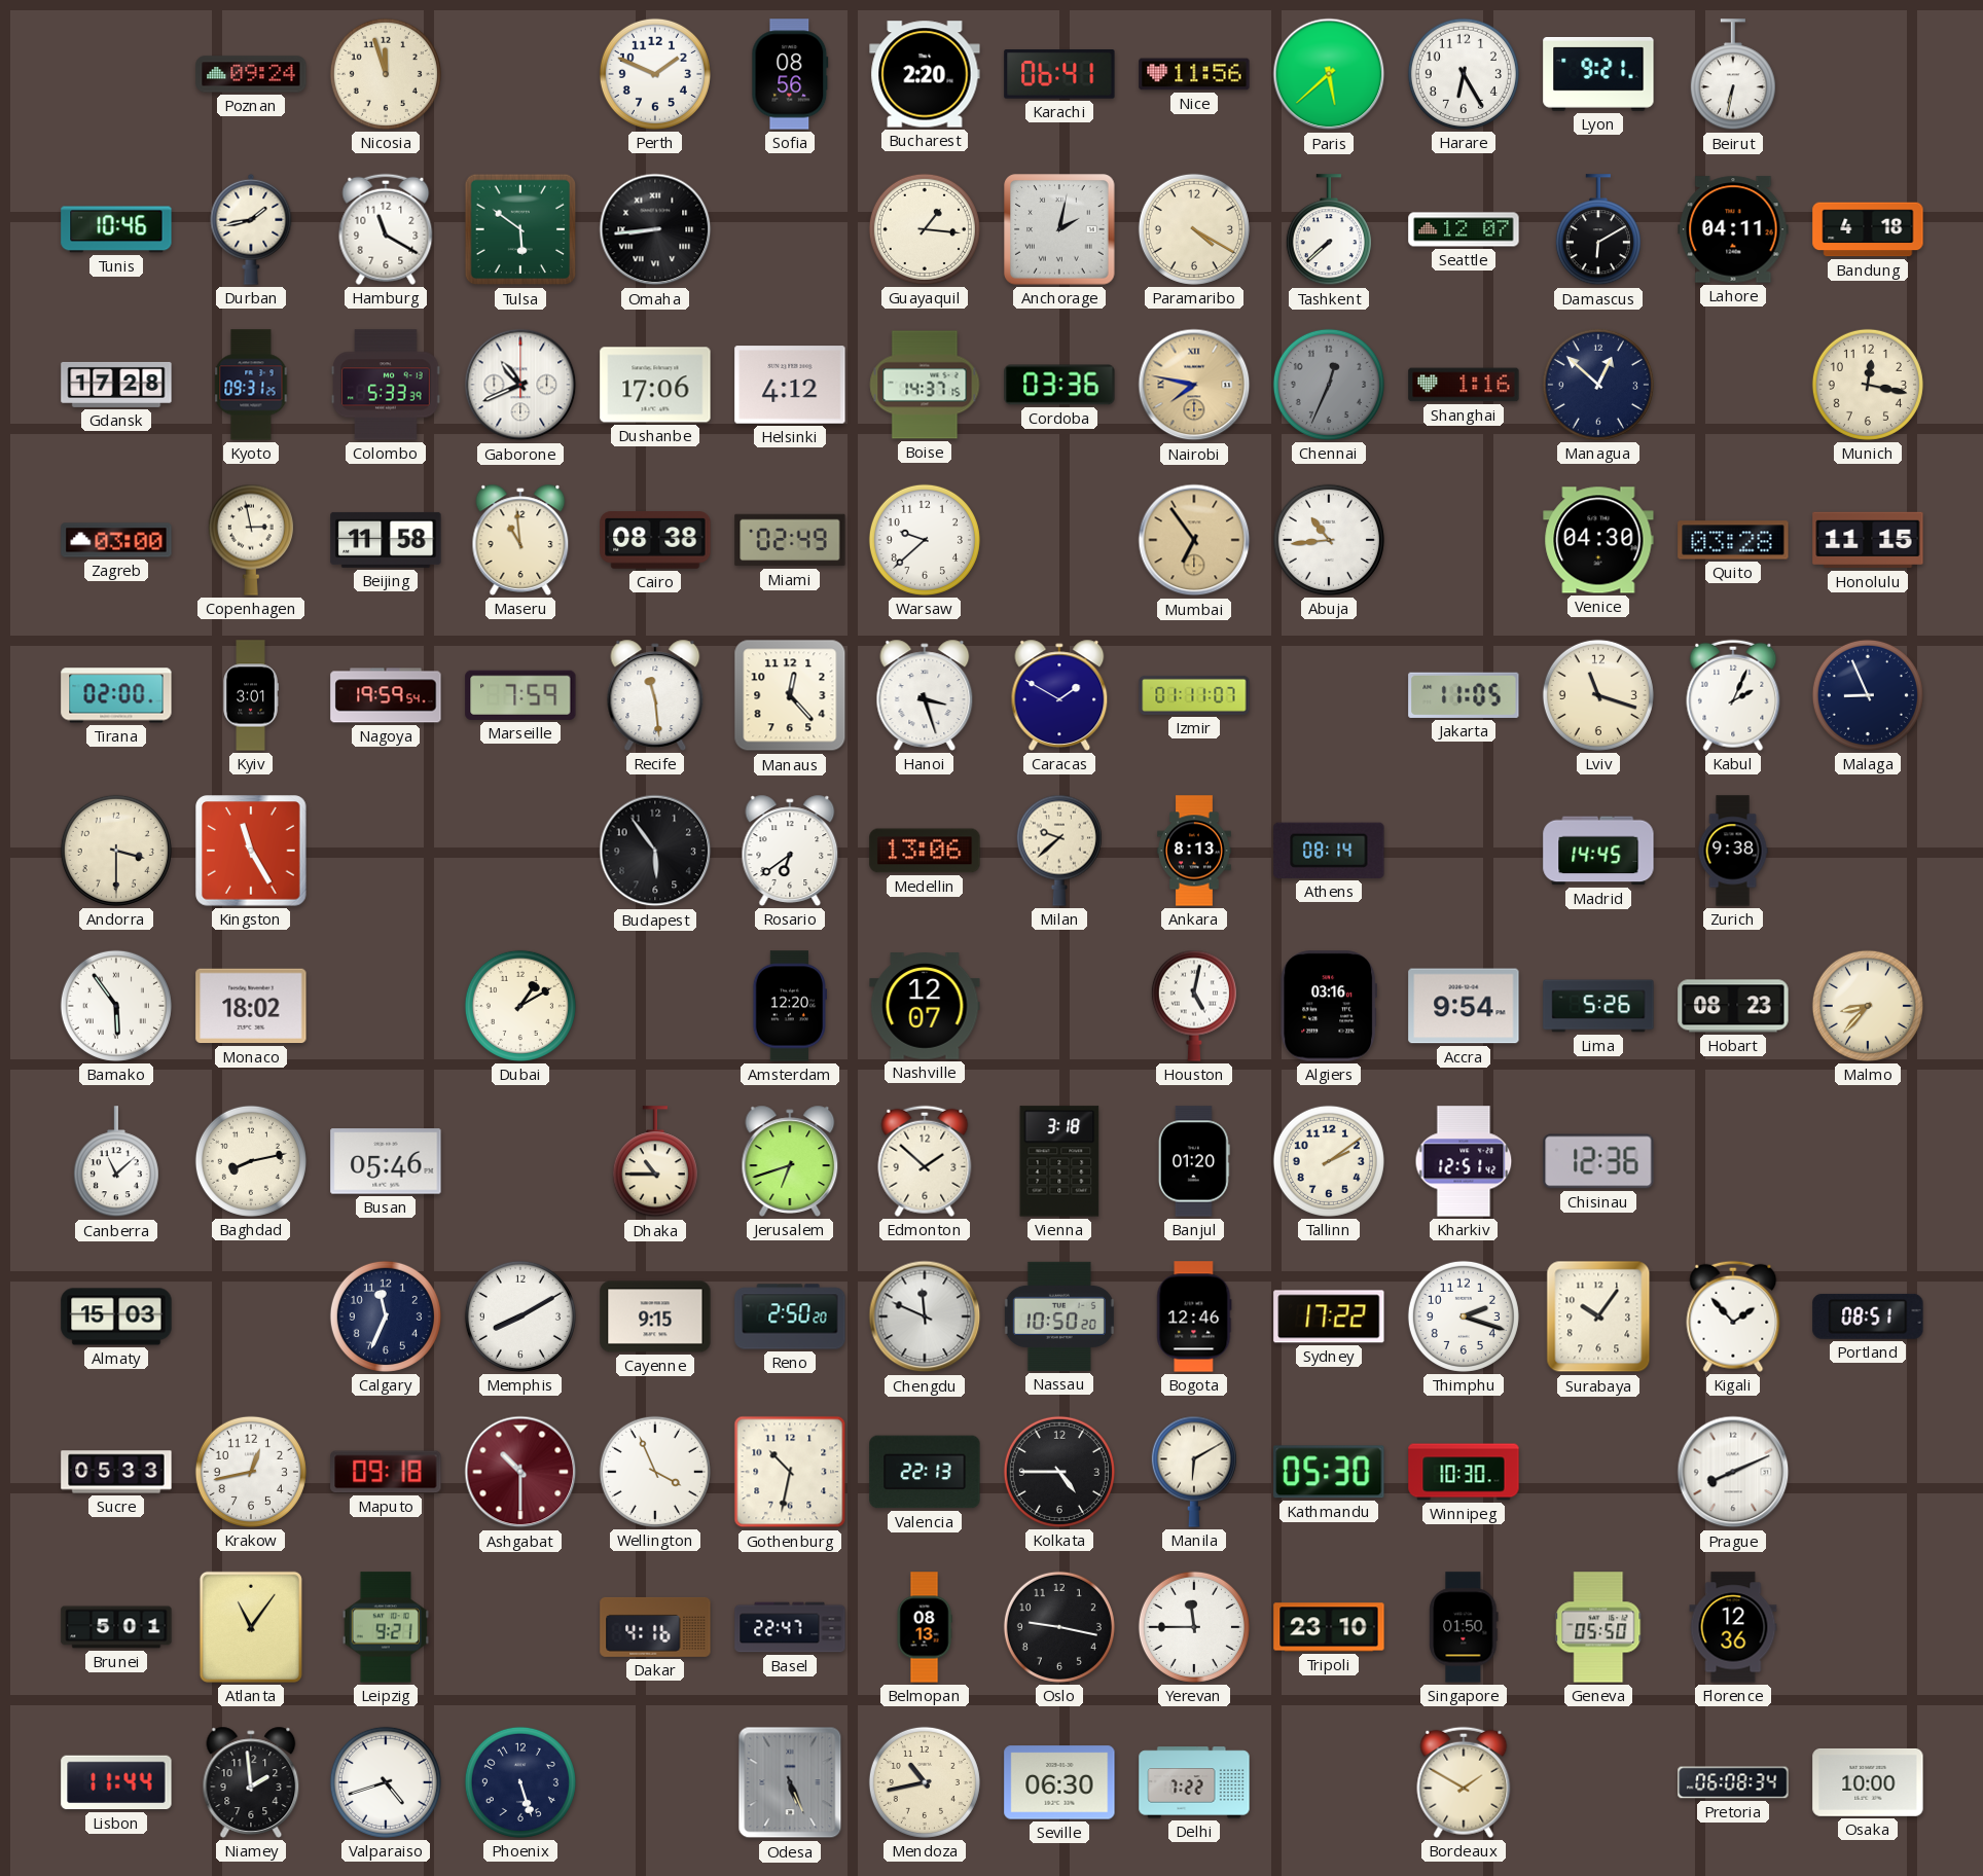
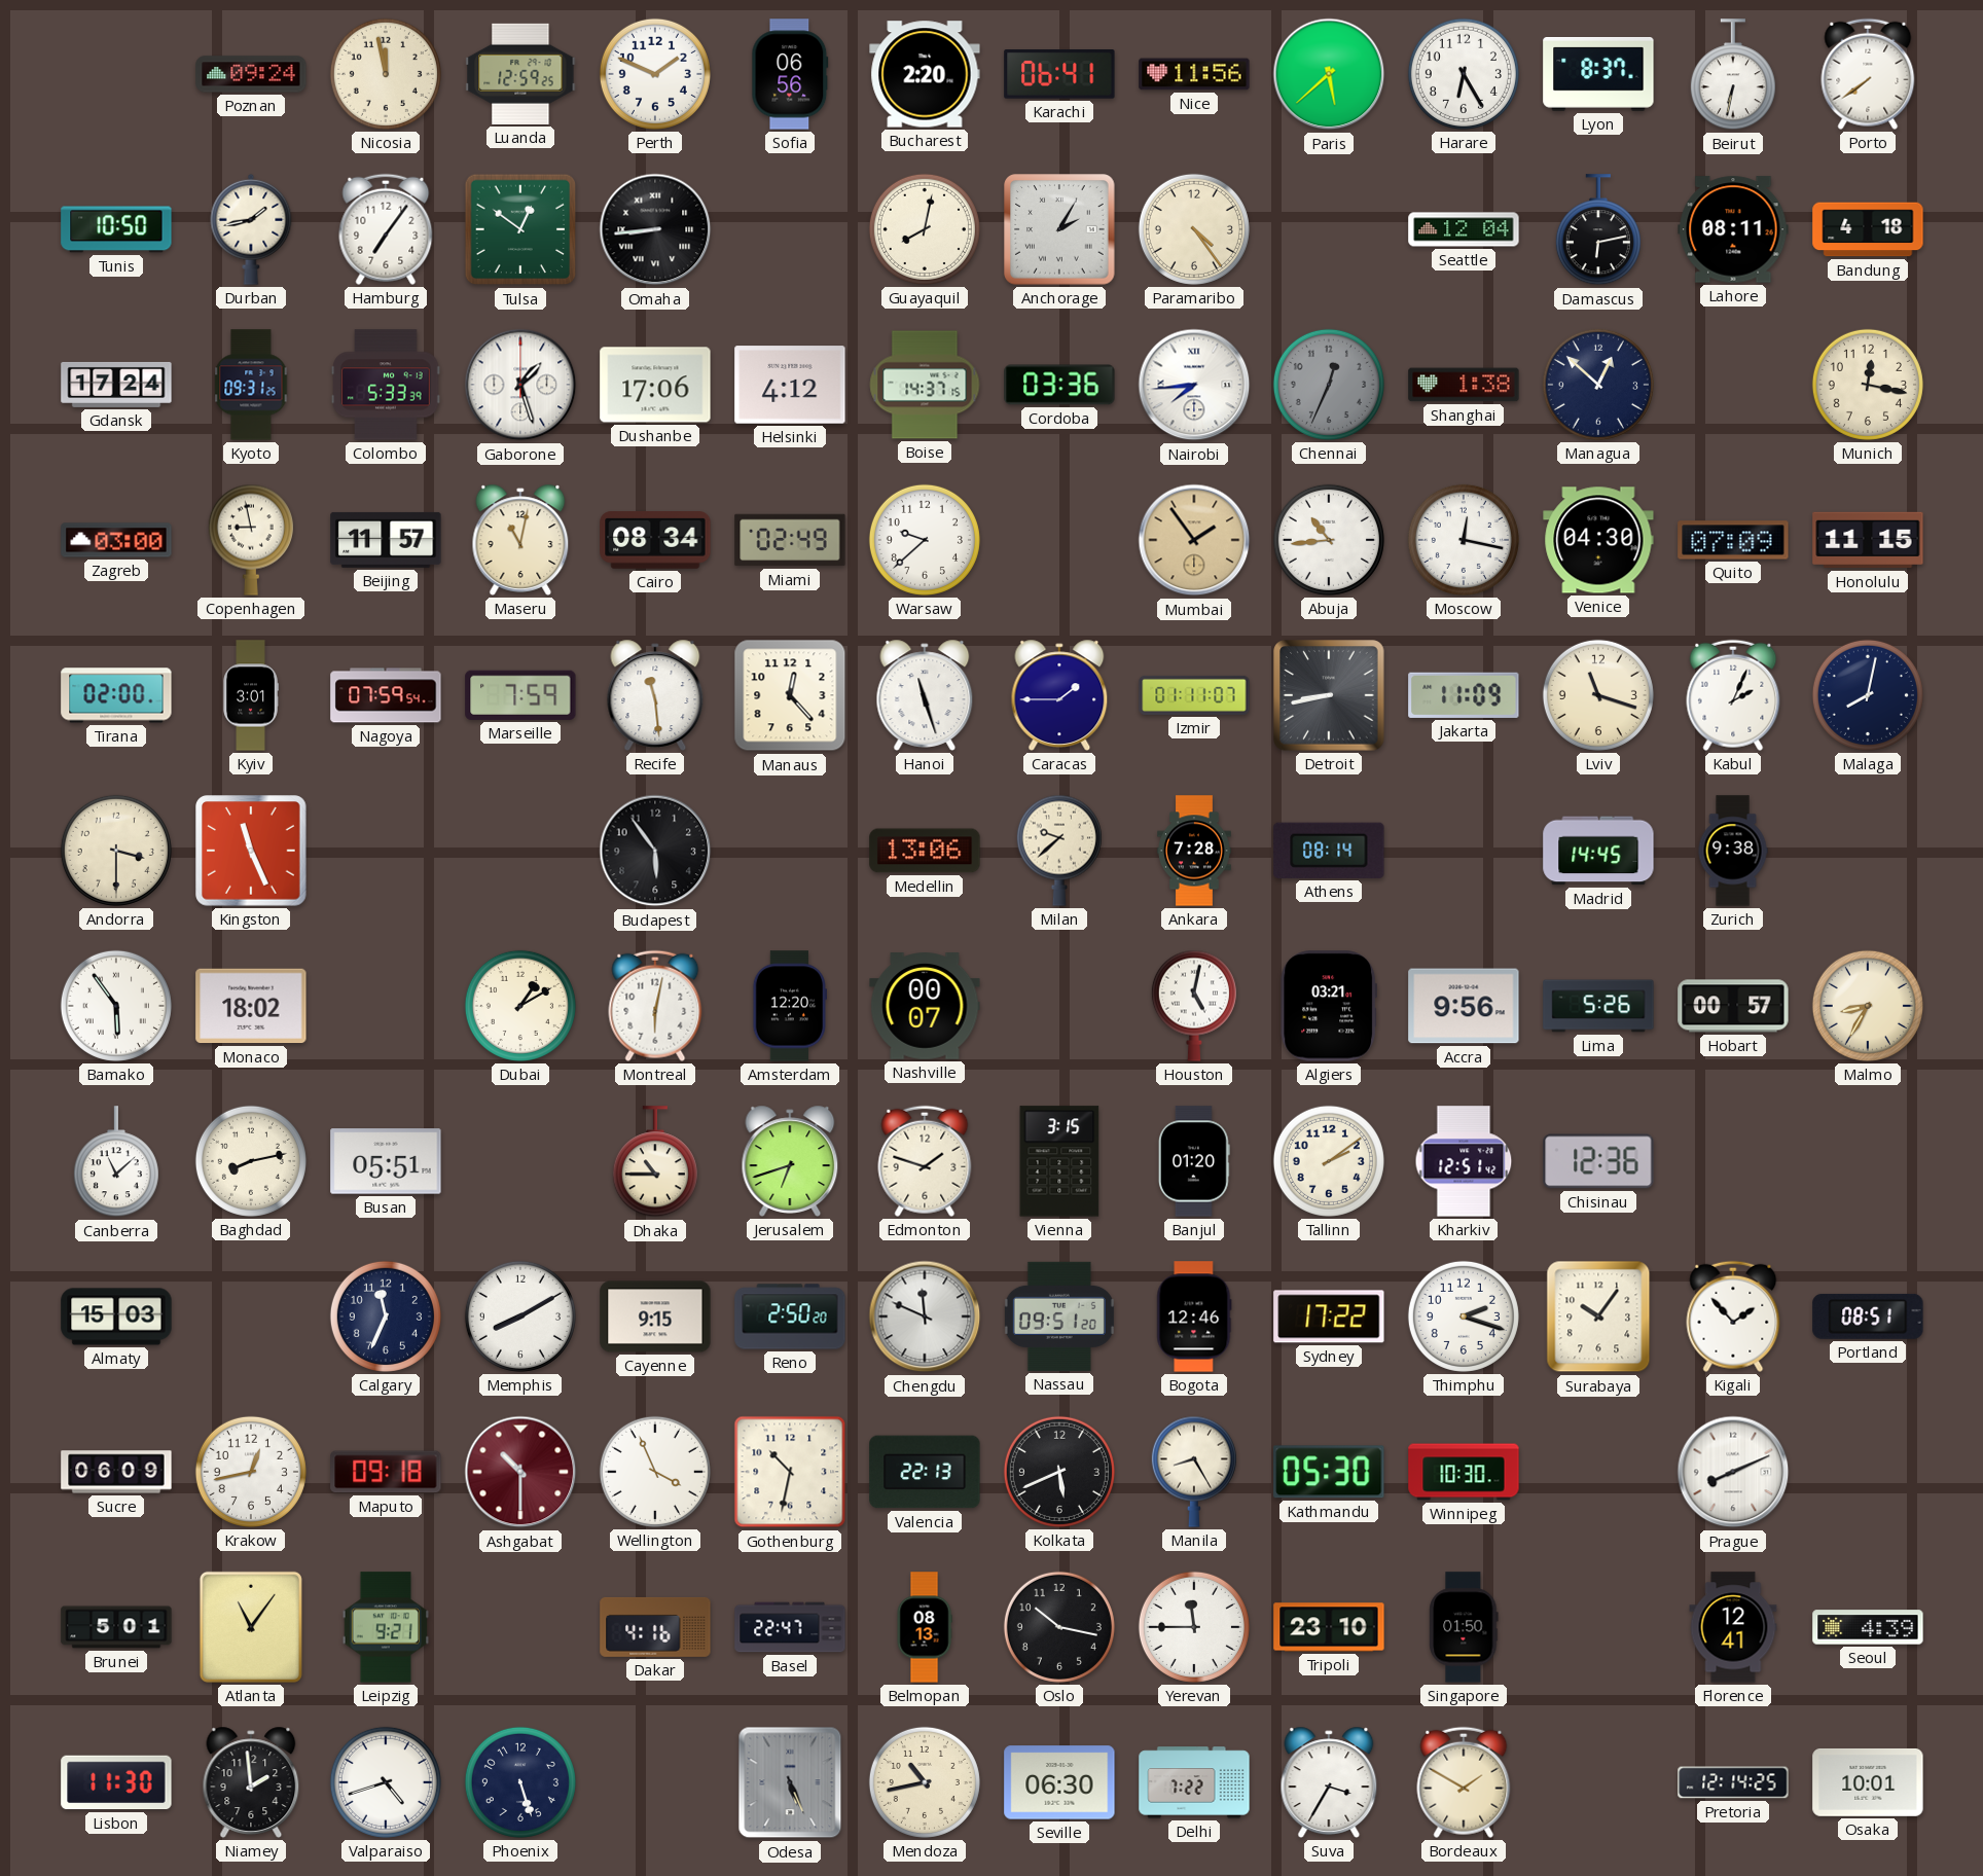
Nicosia: 11:57 -> 11:58 (386, 74)
Luanda: none -> 12:59 (520, 74)
Sofia: 08:56 -> 06:56 (790, 74)
Lyon: 9:21 -> 8:37 (1598, 75)
Porto: none -> 7:39 (1868, 74)
Tunis: 10:46 -> 10:50 (116, 229)
Hamburg: 11:20 -> 7:06 (386, 229)
Tulsa: 5:51 -> 12:51 (520, 229)
Guayaquil: 1:16 -> 8:02 (925, 229)
Anchorage: 2:02 -> 2:05 (1059, 229)
Paramaribo: 4:20 -> 4:24 (1194, 229)
Tashkent: 7:38 -> none (1329, 230)
Seattle: 12:07 -> 12:04 (1464, 229)
Damascus: 6:10 -> 6:13 (1598, 230)
Lahore: 04:11 -> 08:11 (1733, 229)
Gdansk: 17:28 -> 17:24 (116, 385)
Gaborone: 10:41 -> 1:27 (520, 385)
Nairobi: 7:47 -> 7:44 (1194, 385)
Nairobi dial: champagne -> white (1194, 385)
Shanghai: 1:16 -> 1:38 (1464, 385)
Copenhagen: 2:58 -> 8:58 (251, 540)
Beijing: 11:58 -> 11:57 (386, 540)
Maseru: 10:59 -> 11:02 (520, 540)
Cairo: 08:38 -> 08:34 (655, 541)
Mumbai: 6:54 -> 1:54 (1194, 540)
Moscow: none -> 12:17 (1464, 540)
Quito: 03:28 -> 07:09 (1733, 540)
Nagoya: 19:59 -> 07:59 (386, 695)
Hanoi: 3:27 -> 11:27 (925, 695)
Caracas: 1:50 -> 1:45 (1059, 695)
Detroit: none -> 8:43 (1329, 695)
Jakarta: 11:05 -> 11:09 (1464, 695)
Malaga: 8:56 -> 8:02 (1868, 695)
Kingston: 11:25 -> 11:26 (251, 851)
Rosario: 6:39 -> none (790, 851)
Ankara: 8:13 -> 7:28 (1195, 851)
Montreal: none -> 6:02 (655, 1006)
Nashville: 12:07 -> 00:07 (925, 1006)
Algiers: 03:16 -> 03:21 (1328, 1006)
Accra: 9:54 -> 9:56 (1464, 1006)
Hobart: 08:23 -> 00:57 (1733, 1006)
Malmo: 8:37 -> 8:35 (1868, 1006)
Busan: 05:46 -> 05:51 (386, 1161)
Edmonton: 1:52 -> 1:48 (925, 1161)
Vienna: 3:18 -> 3:15 (1059, 1161)
Nassau: 10:50 -> 09:51 (1059, 1316)
Sucre: 05:33 -> 06:09 (116, 1472)
Kolkata: 4:45 -> 5:41 (1059, 1472)
Manila: 6:10 -> 8:25 (1194, 1472)
Oslo: 9:17 -> 10:17 (1059, 1627)
Geneva: 05:50 -> none (1598, 1627)
Florence: 12:36 -> 12:41 (1733, 1627)
Seoul: none -> 4:39 (1868, 1627)
Lisbon: 11:44 -> 11:30 (116, 1782)
Suva: none -> 3:35 (1329, 1782)
Pretoria: 06:08 -> 12:14 (1733, 1782)
Osaka: 10:00 -> 10:01 (1868, 1782)
